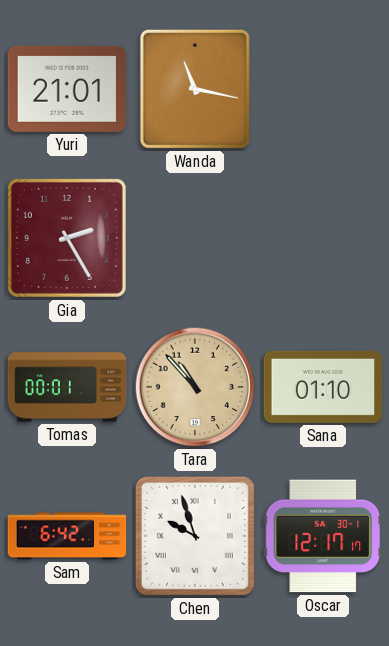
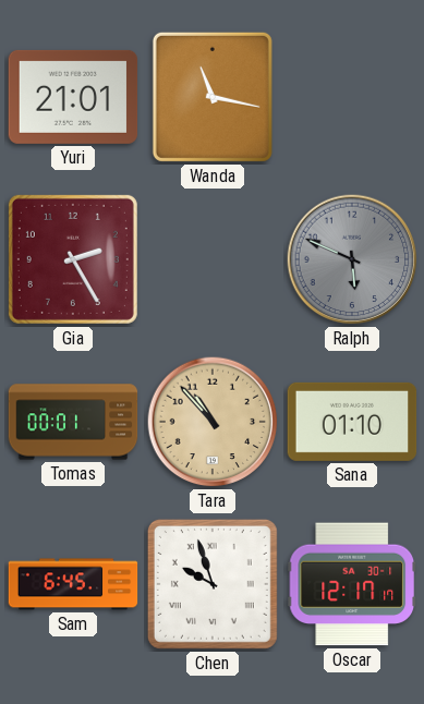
Ralph: none -> 5:49 (352, 259)
Sam: 6:42 -> 6:45 (73, 584)
